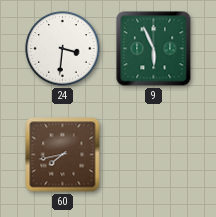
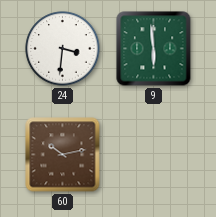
9: 5:56 -> 5:59 (154, 49)
60: 7:43 -> 10:13 (63, 155)
